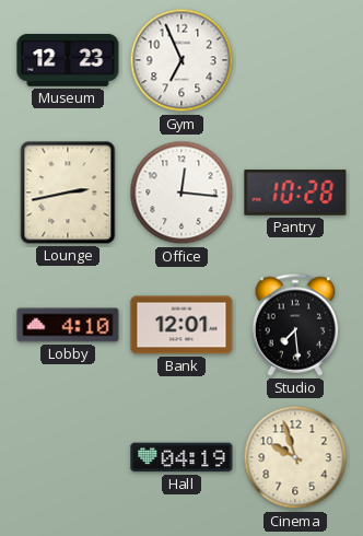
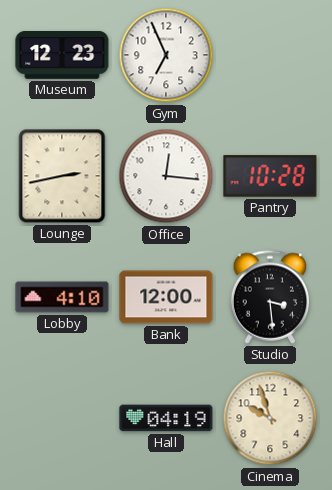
Bank: 12:01 -> 12:00 (166, 297)
Studio: 7:29 -> 3:29 (270, 297)
